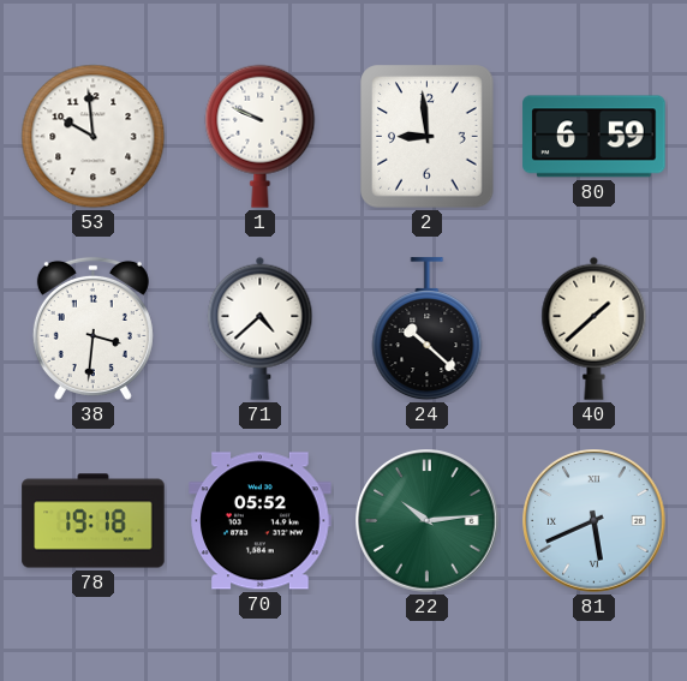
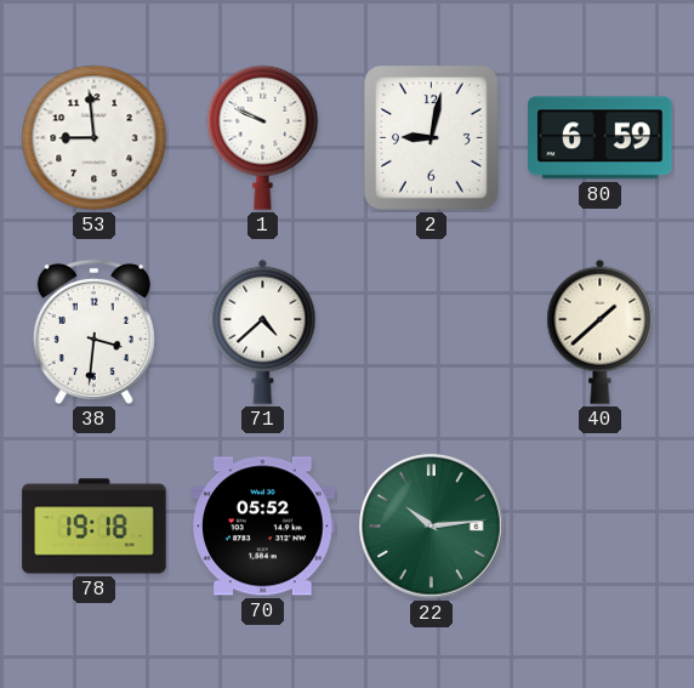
53: 9:59 -> 8:59 (95, 138)
2: 8:59 -> 9:02 (432, 138)
24: 10:22 -> none (428, 329)
81: 5:41 -> none (595, 521)
